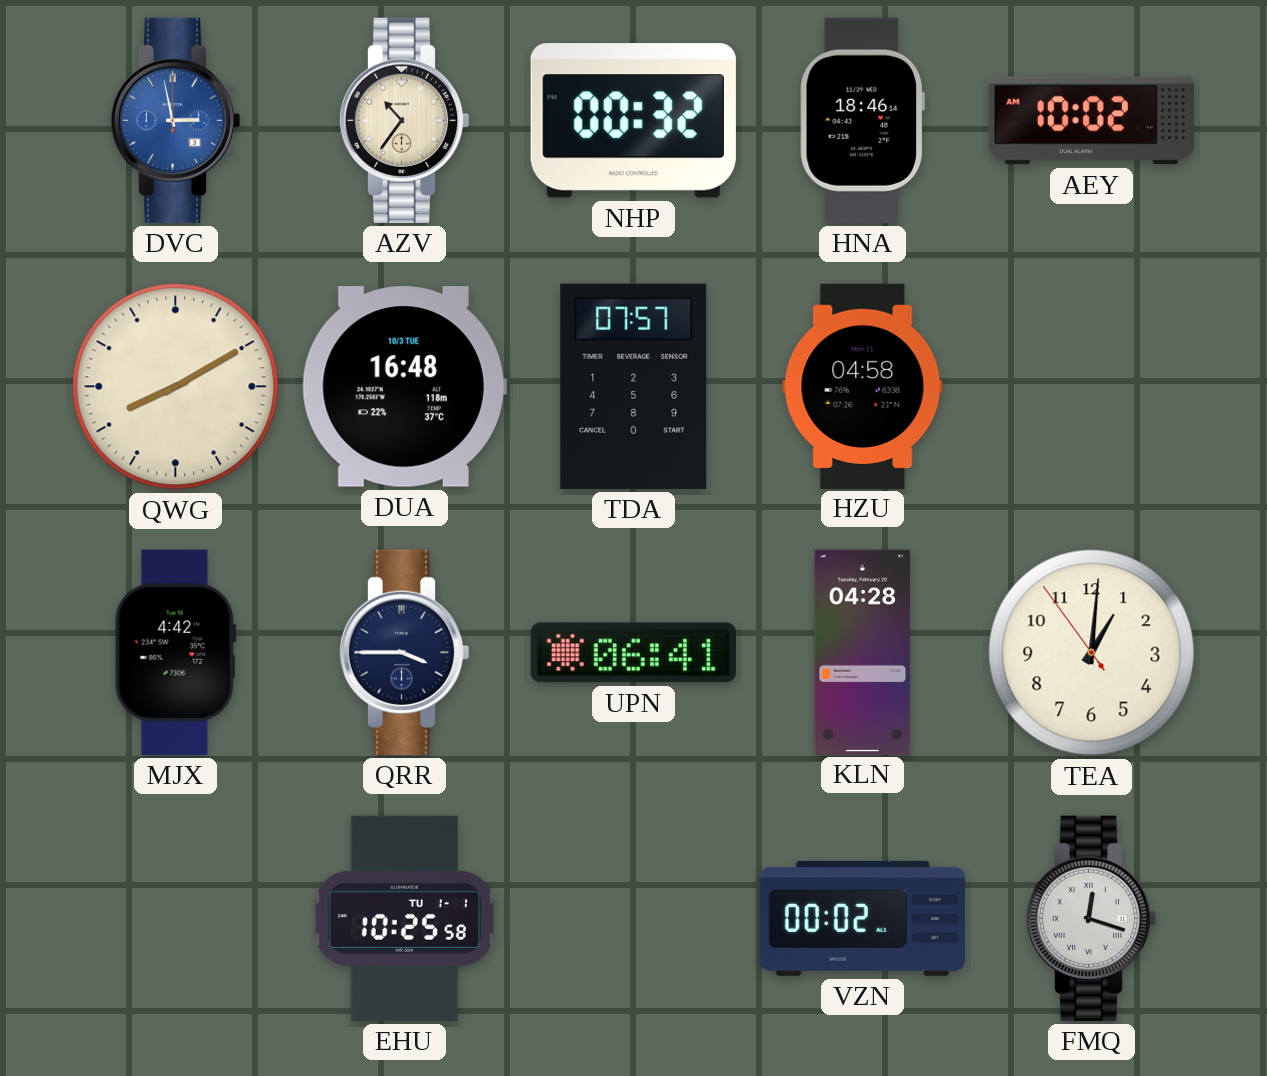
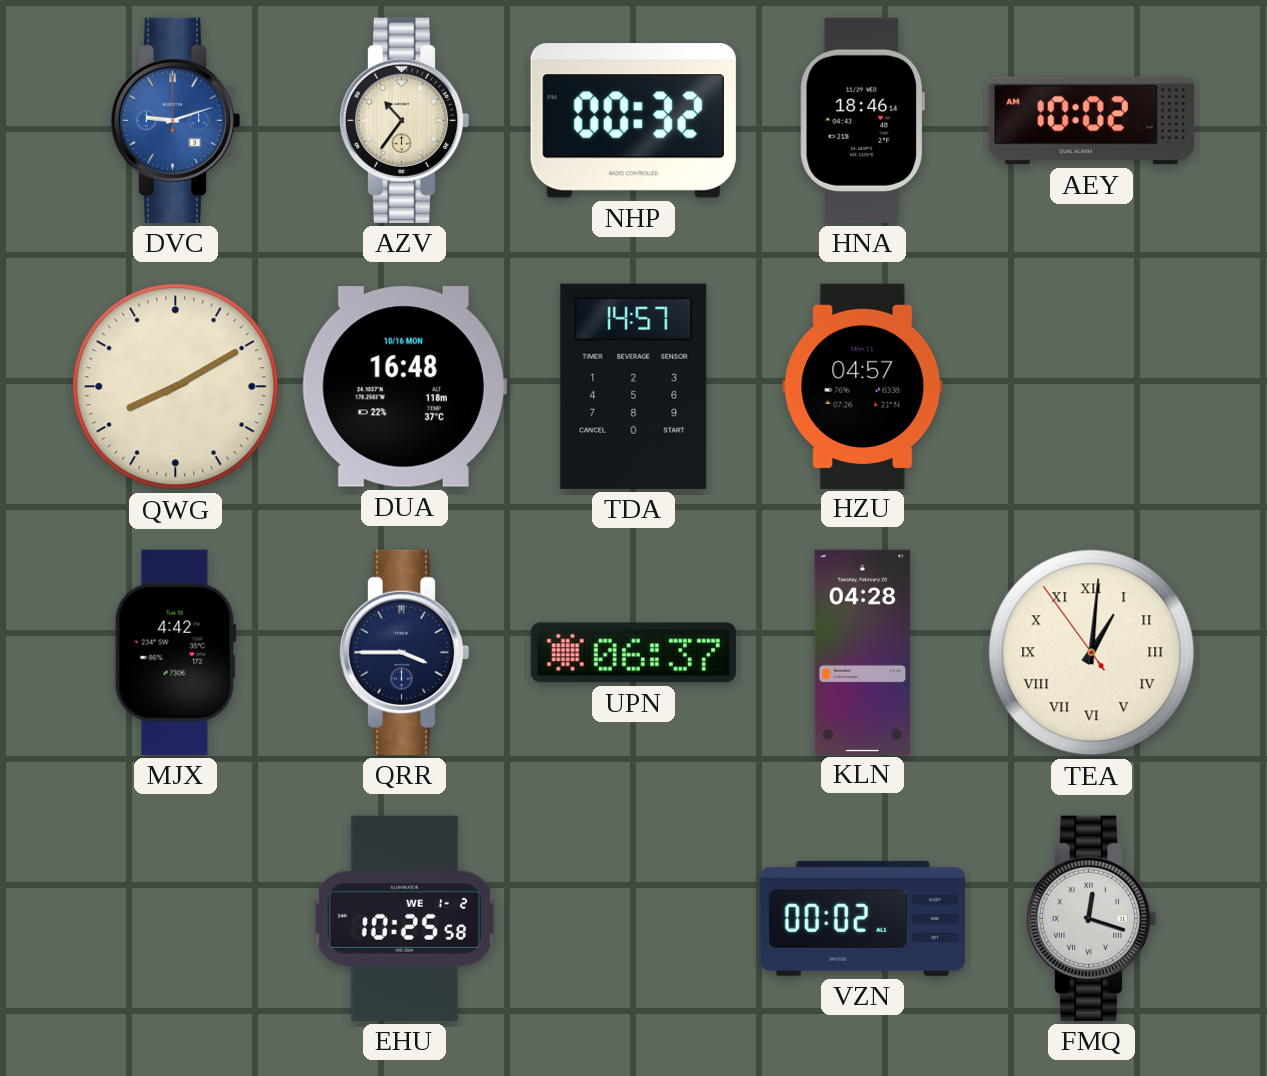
DVC: 2:58 -> 9:12 (175, 120)
DUA date: 10/3 TUE -> 10/16 MON (404, 387)
TDA: 07:57 -> 14:57 (634, 386)
HZU: 04:58 -> 04:57 (863, 386)
UPN: 06:41 -> 06:37 (633, 653)
TEA numerals: Arabic -> Roman (1092, 653)
EHU date: TU 1-1 -> WE 1-2 (404, 918)
